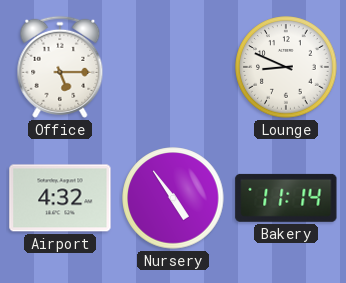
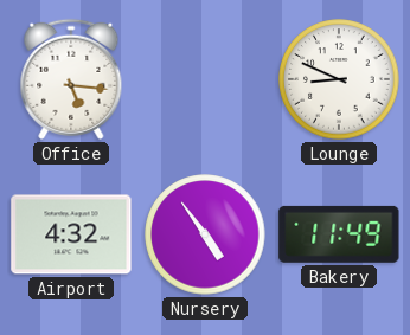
Office: 5:15 -> 5:16 (71, 79)
Bakery: 11:14 -> 11:49 (339, 234)
